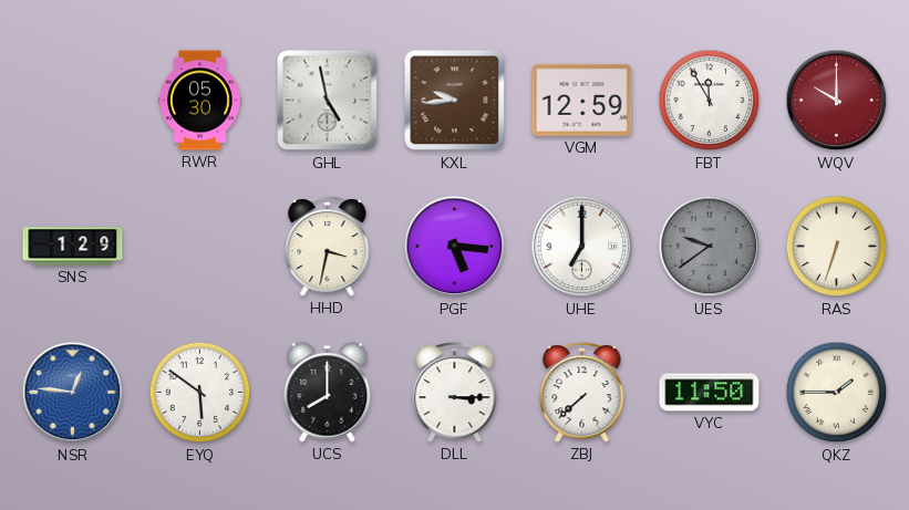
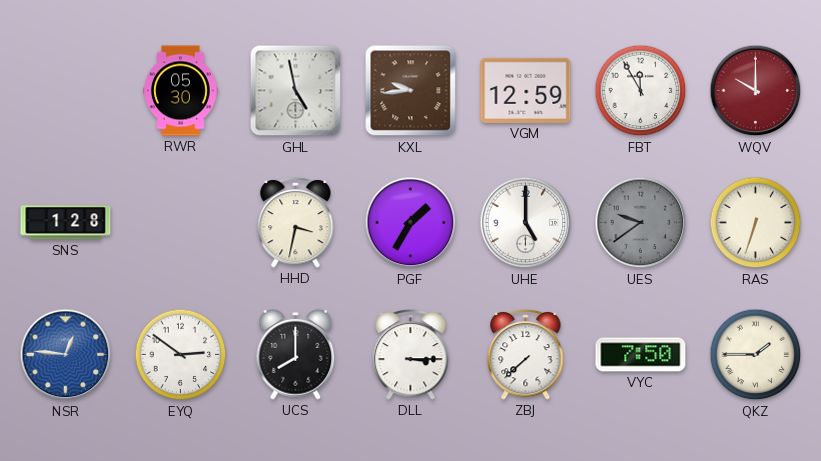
SNS: 1:29 -> 1:28 (66, 223)
PGF: 5:16 -> 1:35 (411, 223)
UHE: 7:00 -> 5:00 (526, 223)
EYQ: 5:51 -> 2:51 (181, 355)
VYC: 11:50 -> 7:50 (641, 355)
